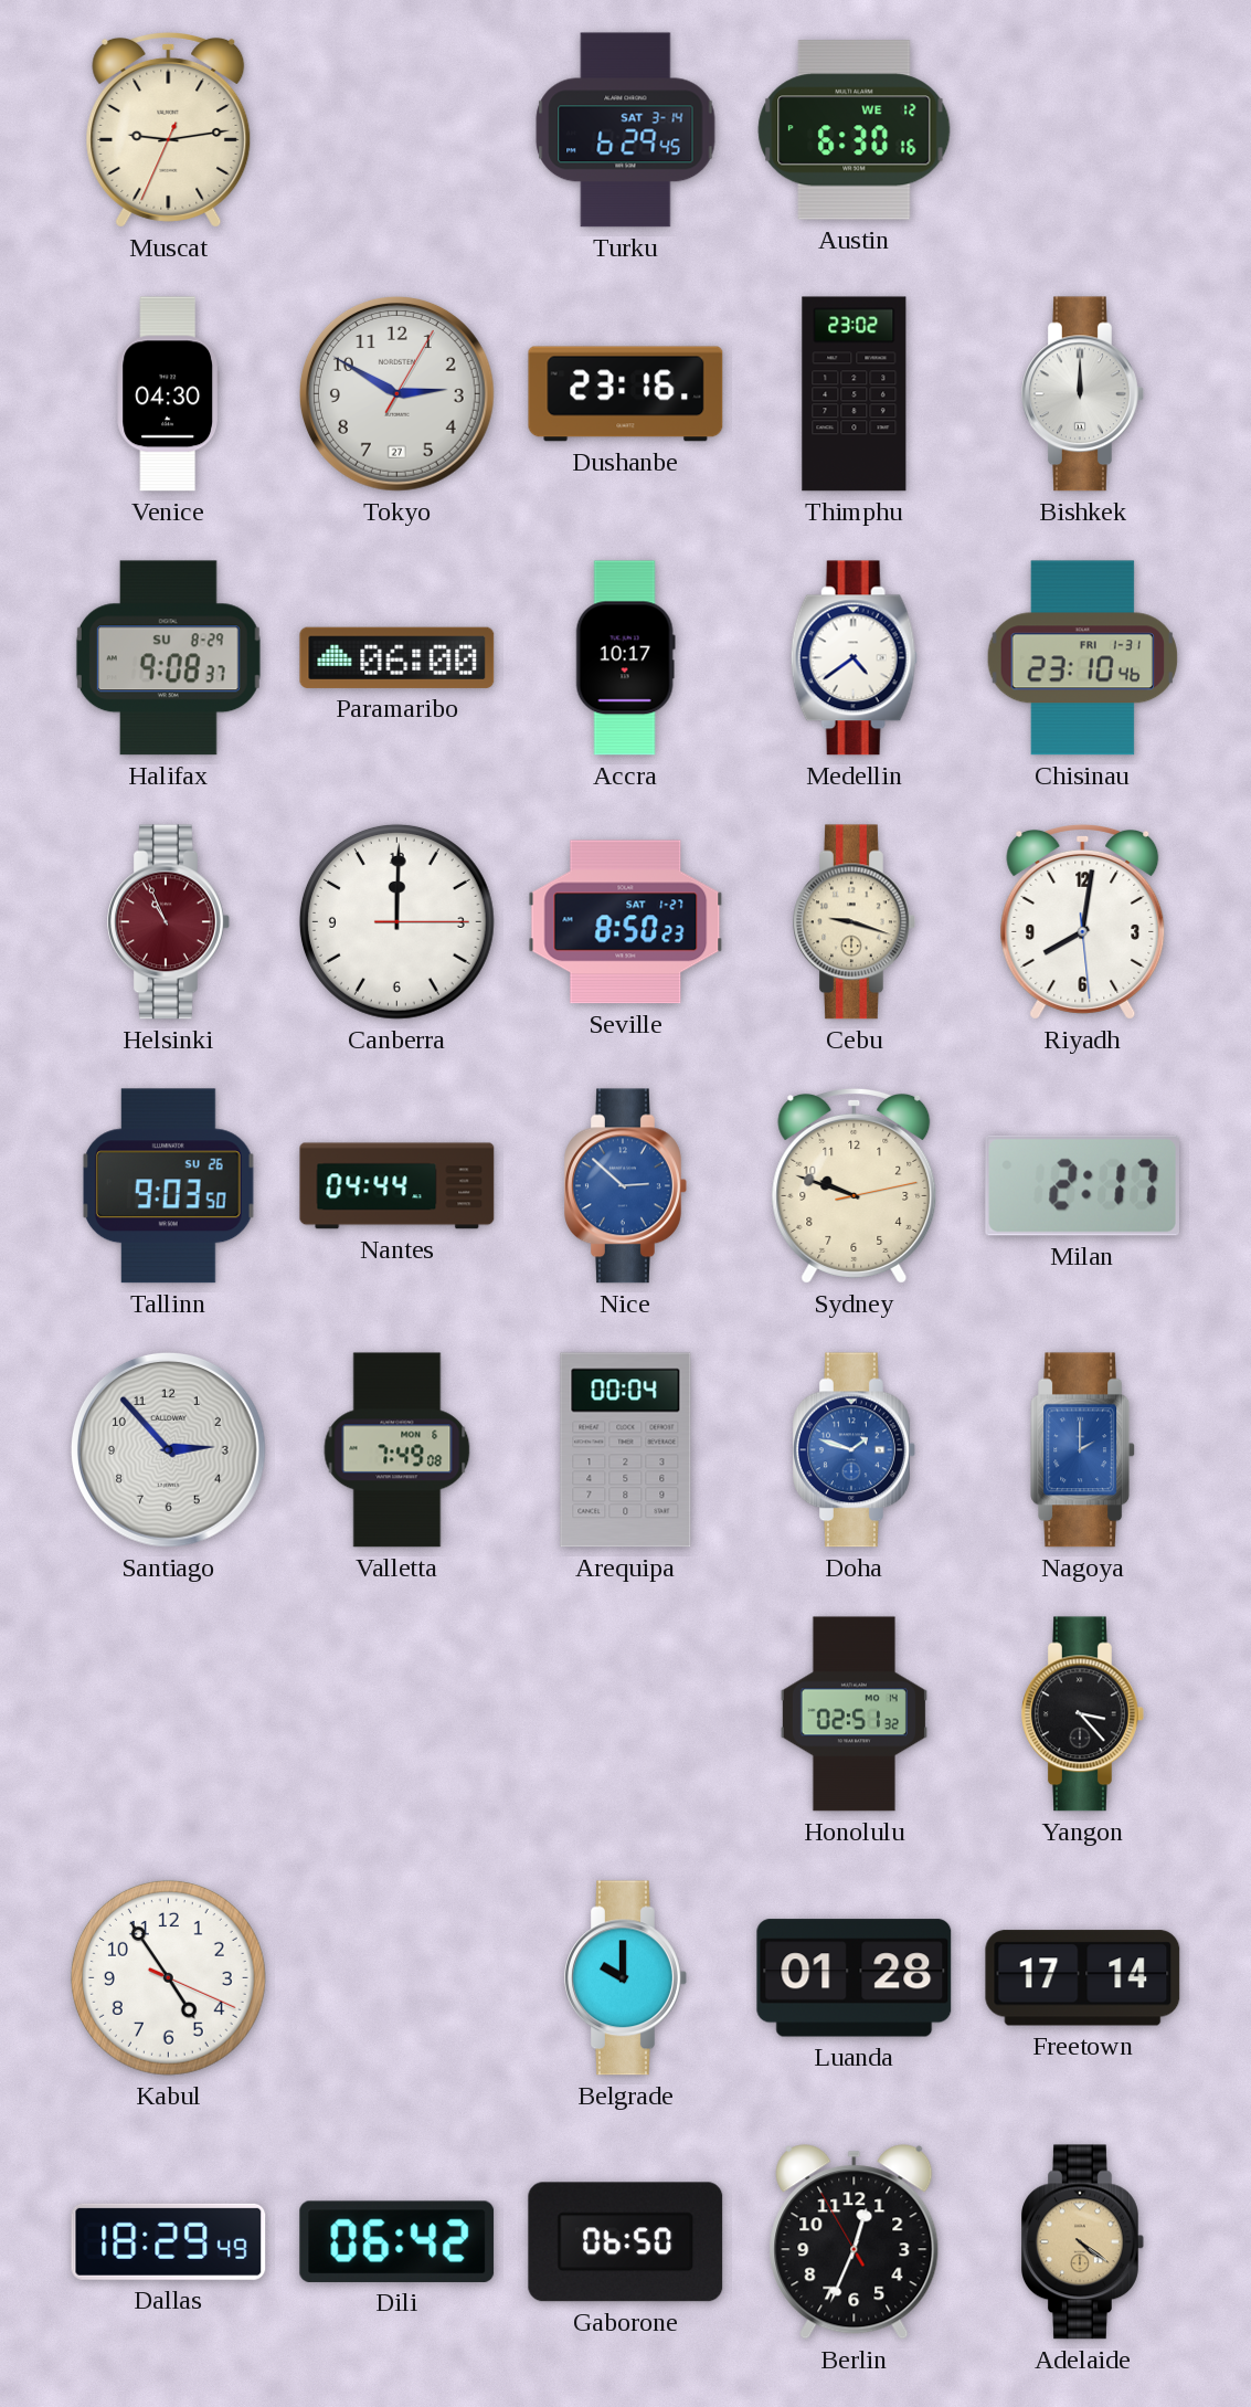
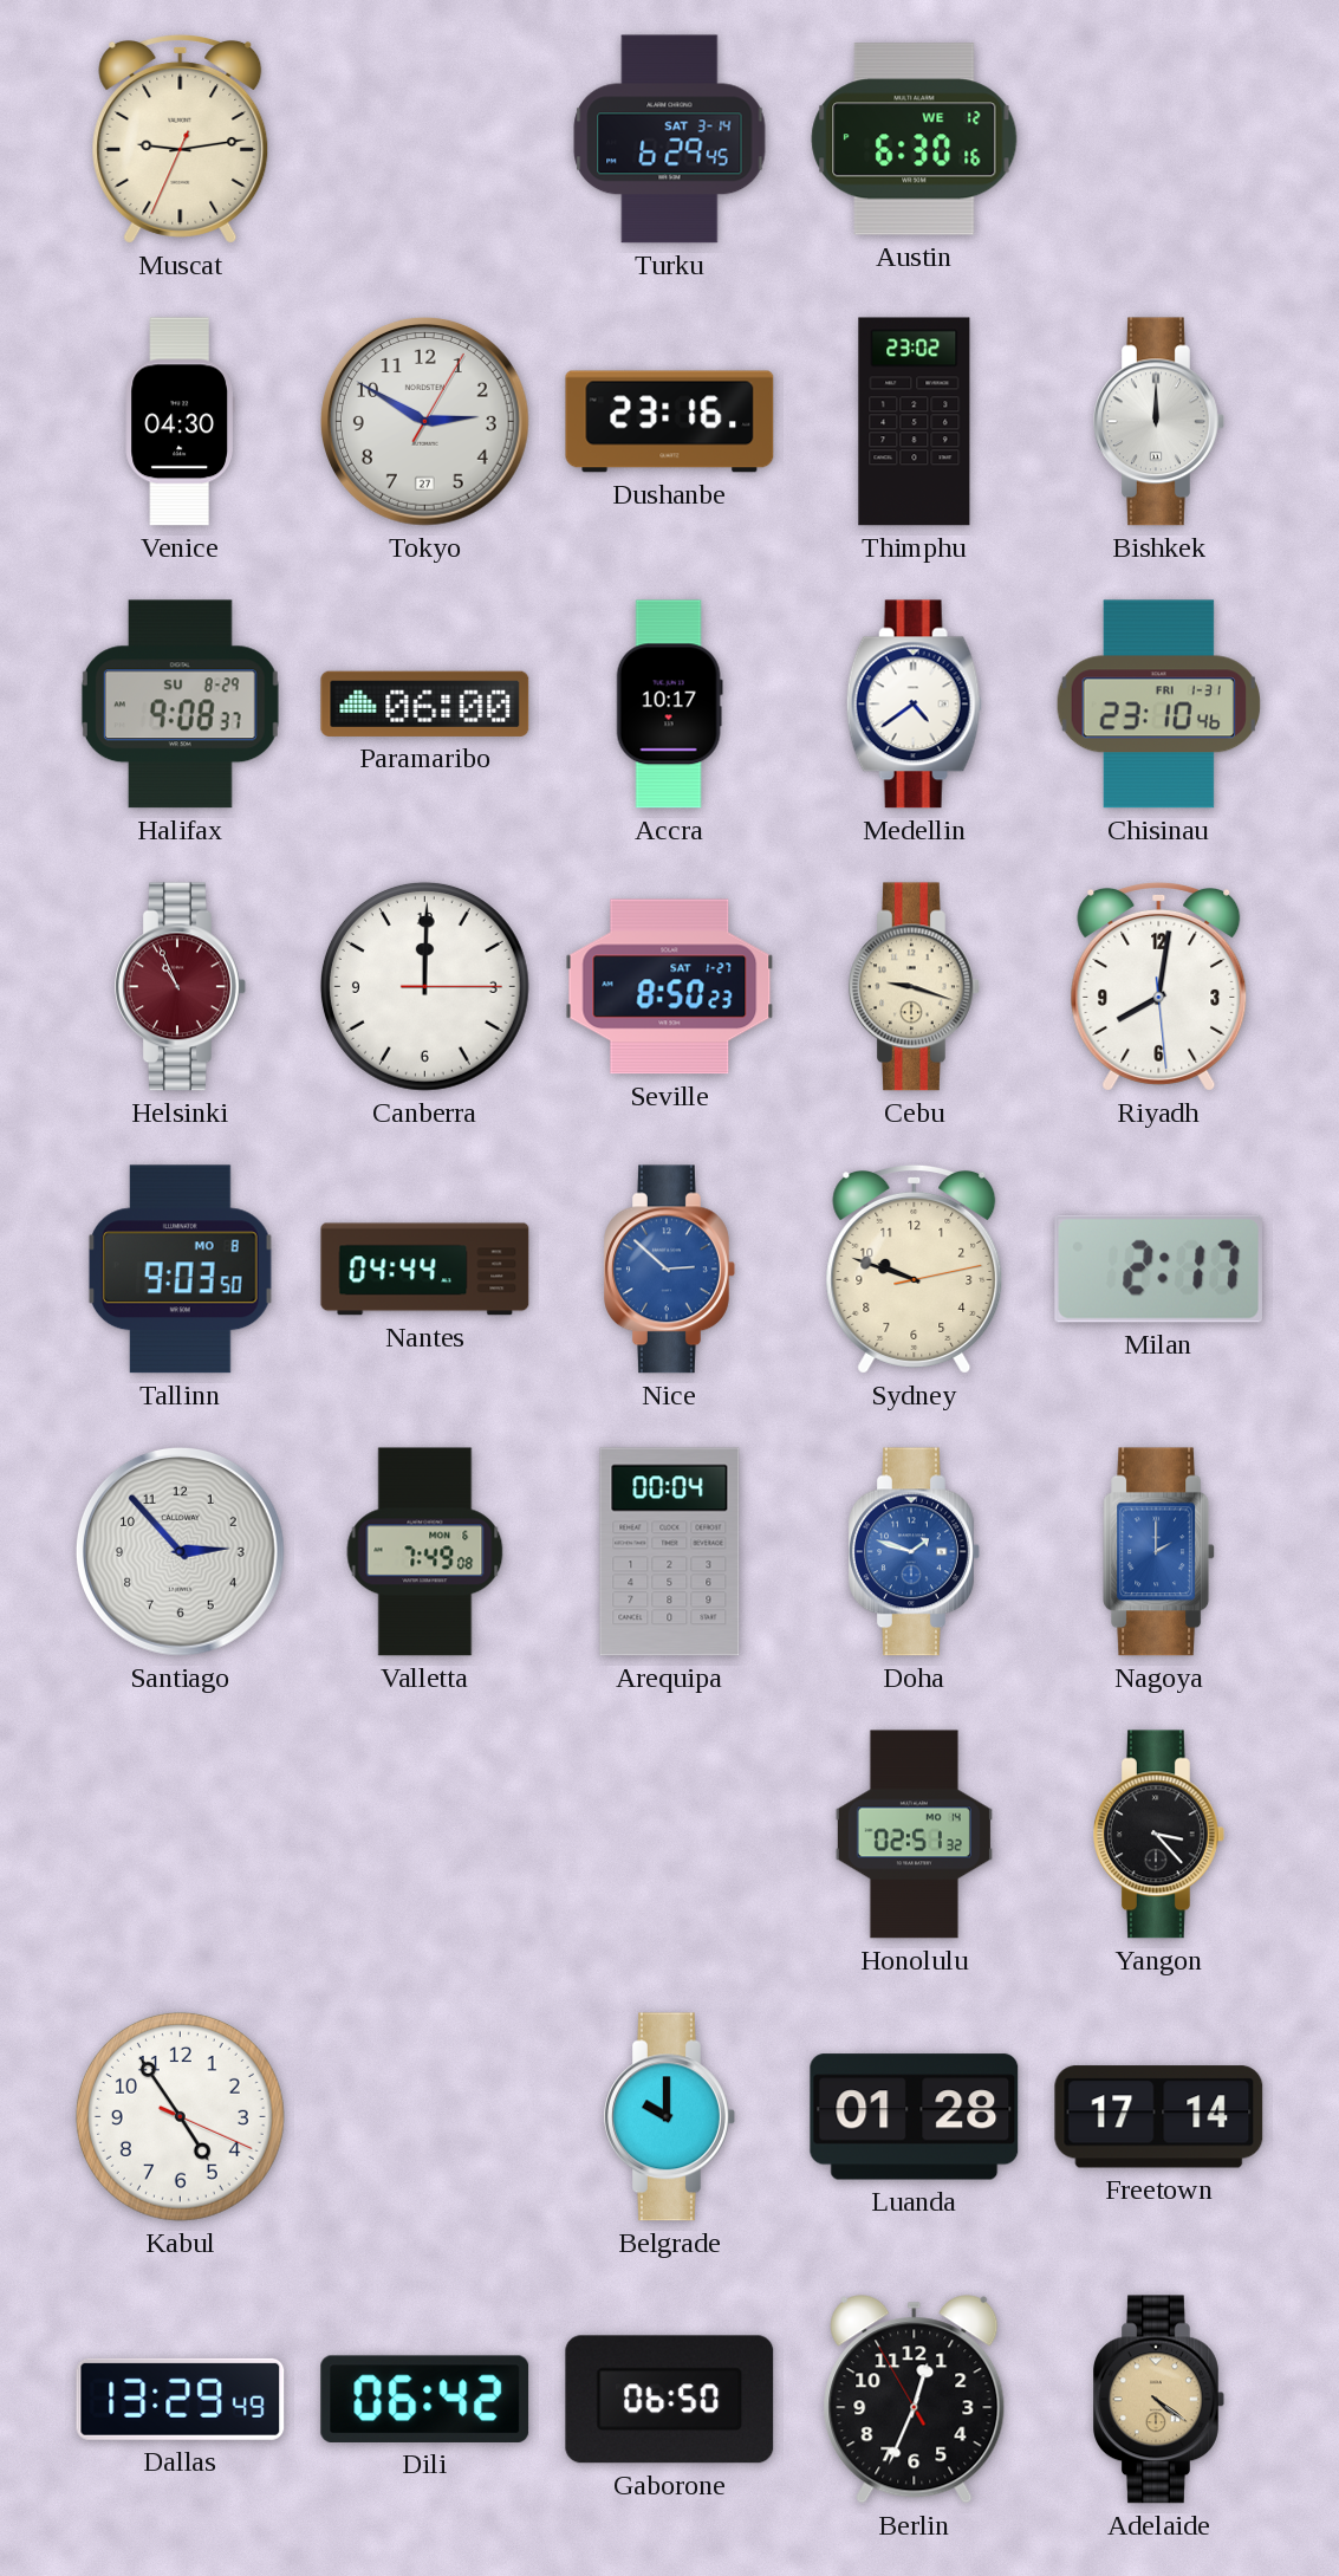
Tallinn date: SU 26 -> MO 8 (180, 1270)
Dallas: 18:29 -> 13:29 (181, 2399)
